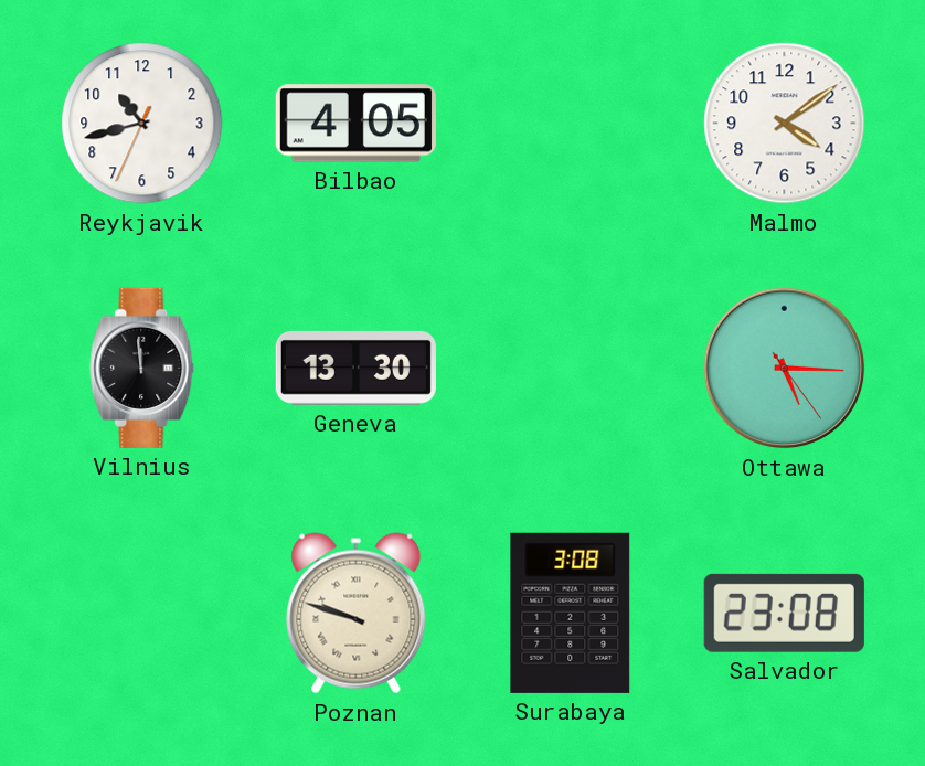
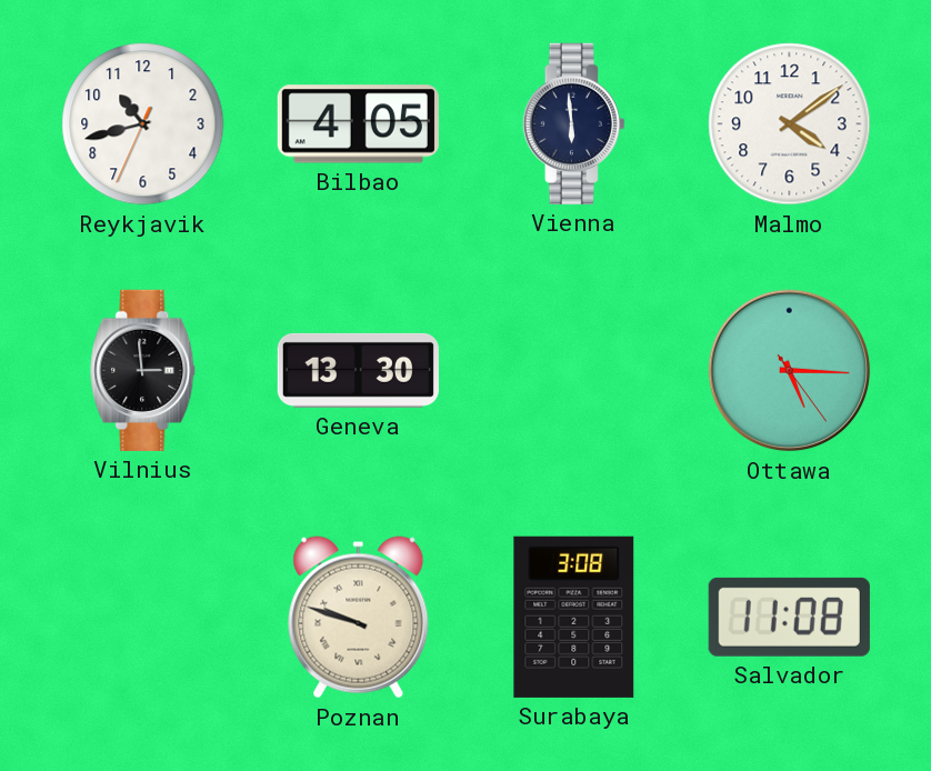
Vienna: none -> 5:59 (573, 123)
Vilnius: 11:59 -> 2:59 (143, 370)
Salvador: 23:08 -> 11:08 (789, 617)
